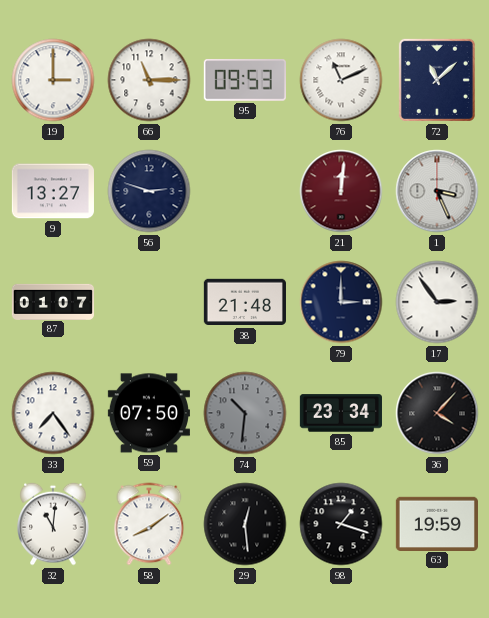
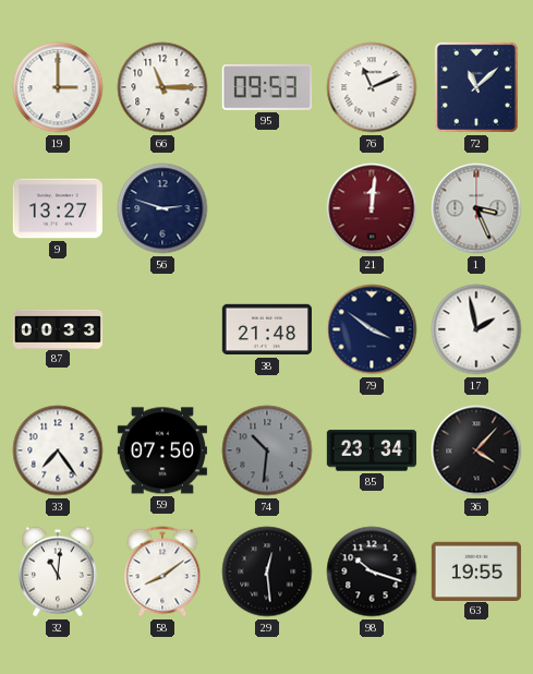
87: 01:07 -> 00:33 (57, 328)
79: 3:00 -> 3:51 (372, 329)
17: 2:54 -> 1:58 (476, 329)
98: 1:18 -> 10:18 (372, 571)
63: 19:59 -> 19:55 (476, 570)
